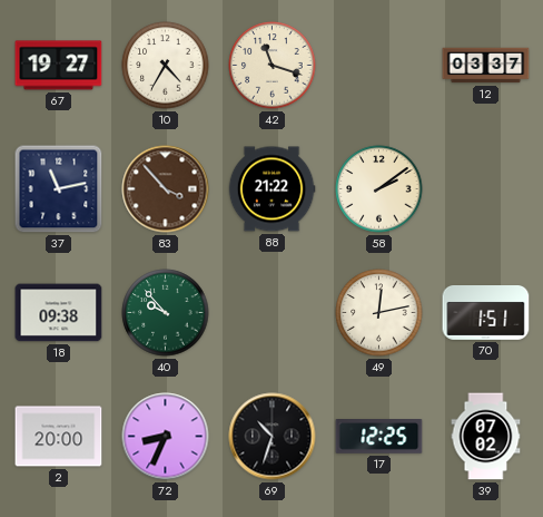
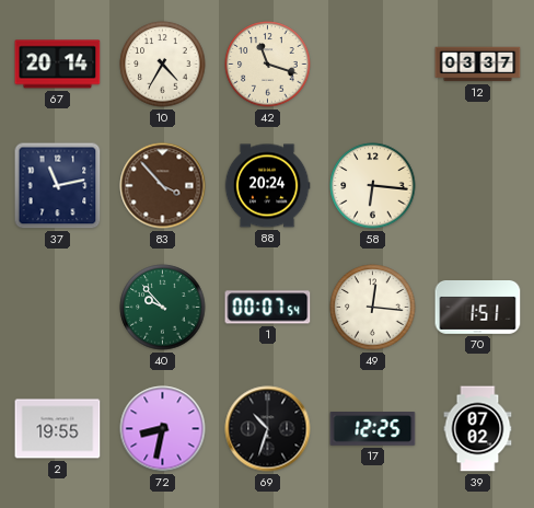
67: 19:27 -> 20:14 (58, 65)
88: 21:22 -> 20:24 (267, 186)
58: 2:09 -> 6:16 (373, 186)
18: 09:38 -> none (59, 313)
1: none -> 00:07 (268, 308)
49: 12:13 -> 12:16 (373, 308)
2: 20:00 -> 19:55 (58, 429)
72: 8:34 -> 8:32 (163, 429)
